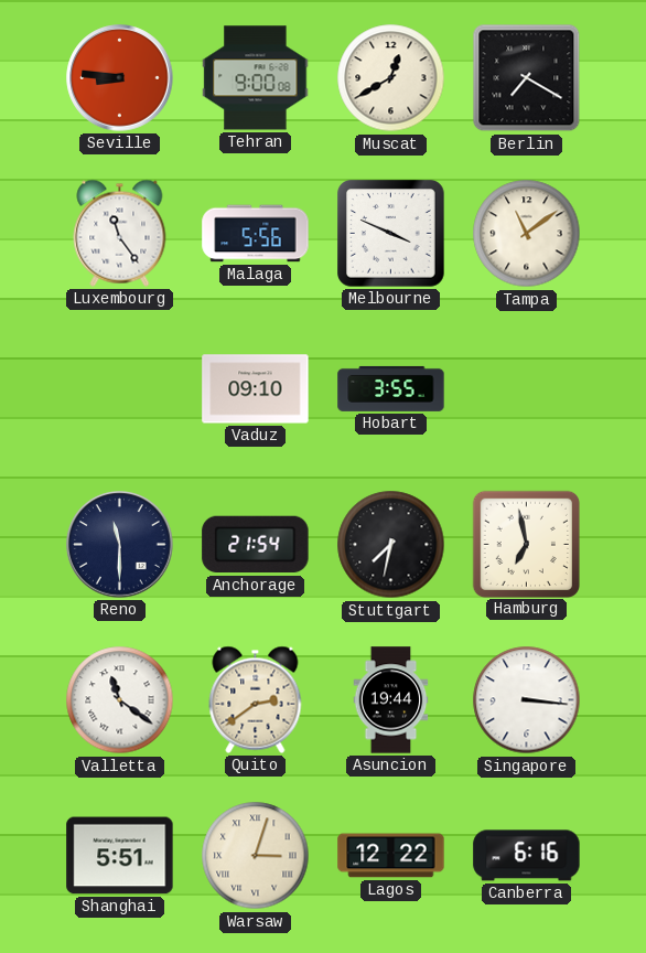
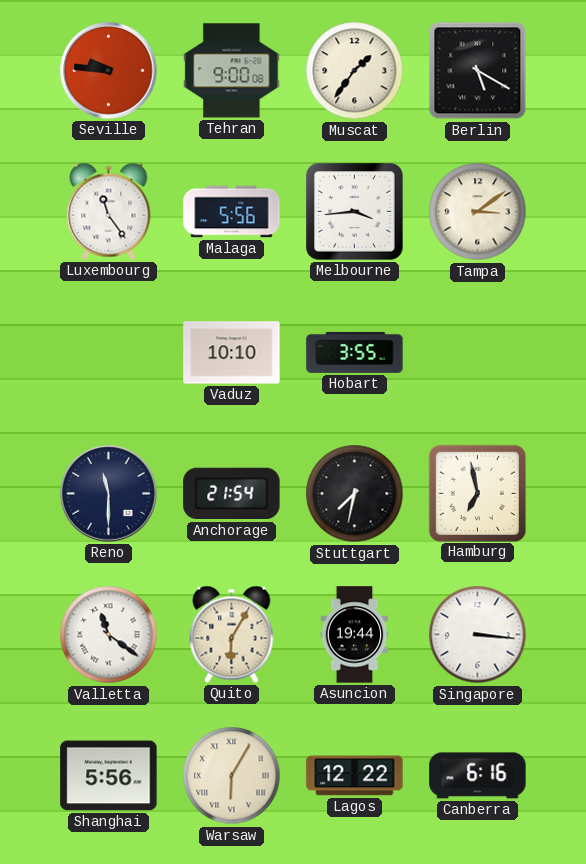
Seville: 8:46 -> 9:46 (109, 71)
Muscat: 12:40 -> 1:36 (355, 71)
Berlin: 7:20 -> 5:20 (478, 71)
Melbourne: 3:49 -> 3:44 (355, 212)
Tampa: 11:09 -> 3:09 (478, 212)
Vaduz: 09:10 -> 10:10 (232, 353)
Quito: 2:39 -> 6:05 (232, 634)
Shanghai: 5:51 -> 5:56 (109, 776)
Warsaw: 3:03 -> 6:05 (232, 776)
